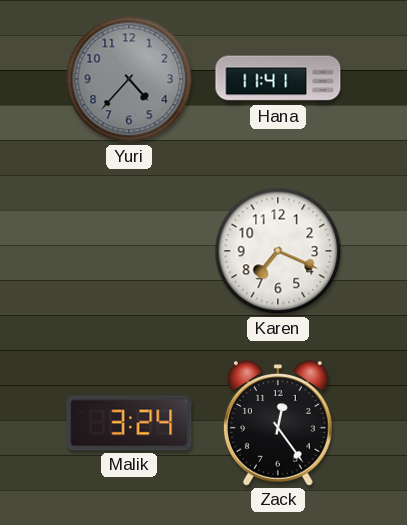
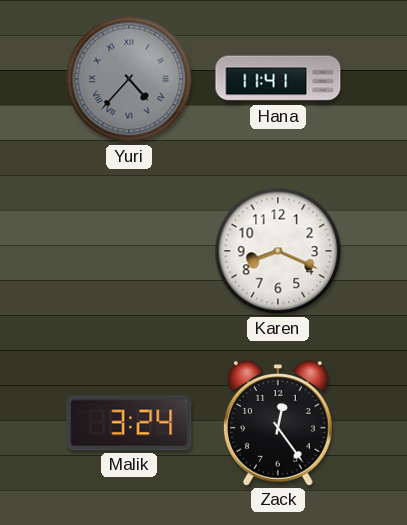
Yuri numerals: Arabic -> Roman (129, 79)
Karen: 7:19 -> 8:19 (278, 251)
